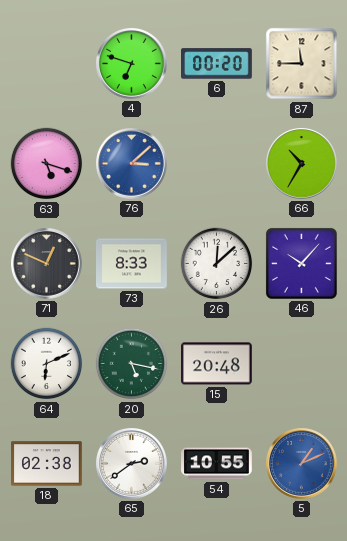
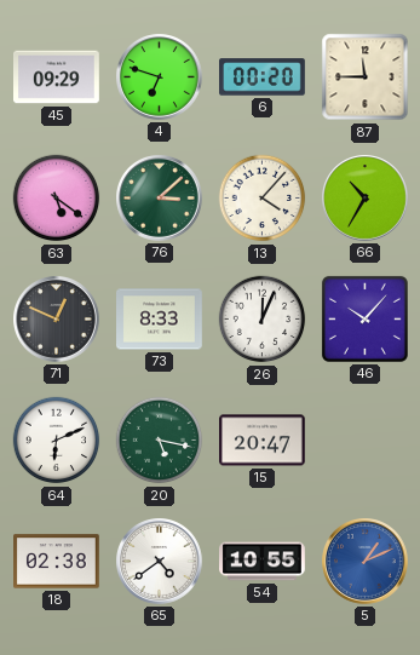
45: none -> 09:29 (57, 77)
63: 5:18 -> 5:21 (57, 199)
76 dial: blue -> green (160, 199)
13: none -> 4:07 (263, 199)
26: 12:08 -> 12:04 (263, 320)
15: 20:48 -> 20:47 (263, 441)
65: 2:39 -> 4:39 (160, 562)
